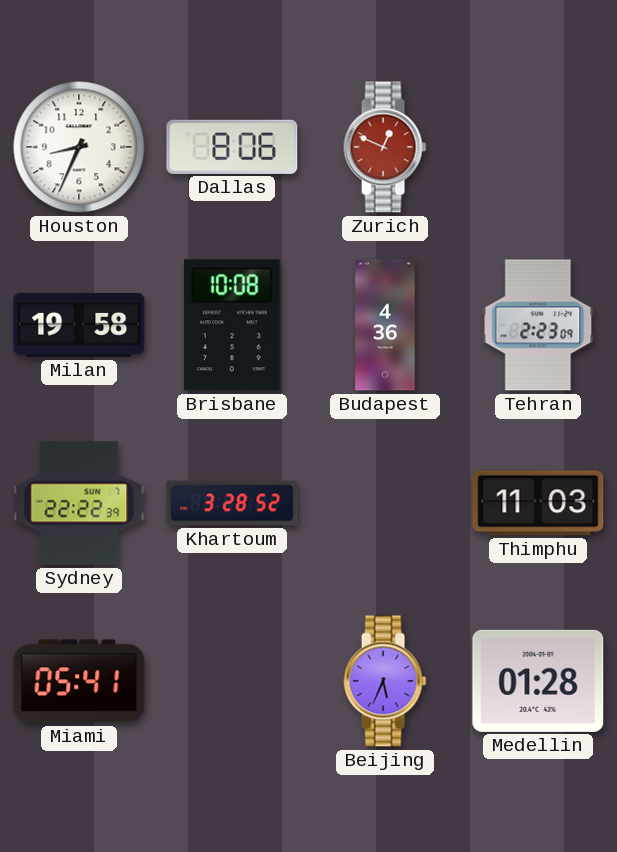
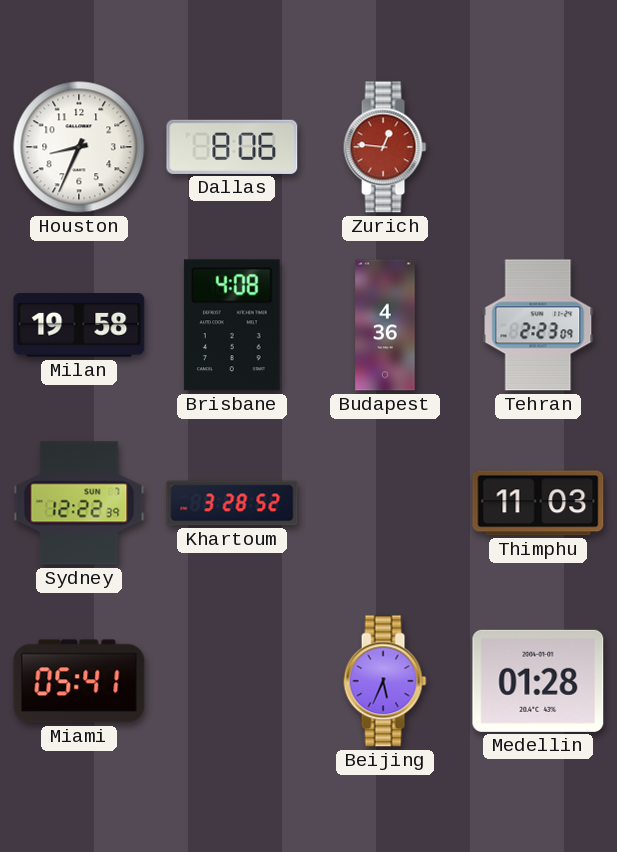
Zurich: 12:49 -> 12:46 (385, 147)
Brisbane: 10:08 -> 4:08 (232, 325)
Sydney: 22:22 -> 12:22 (79, 503)
